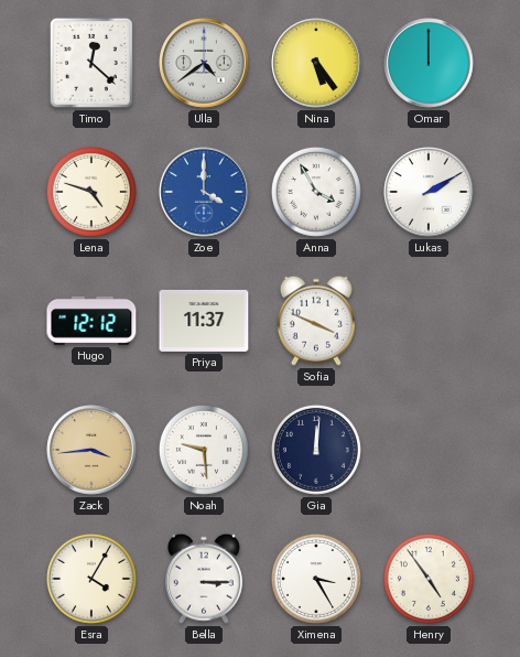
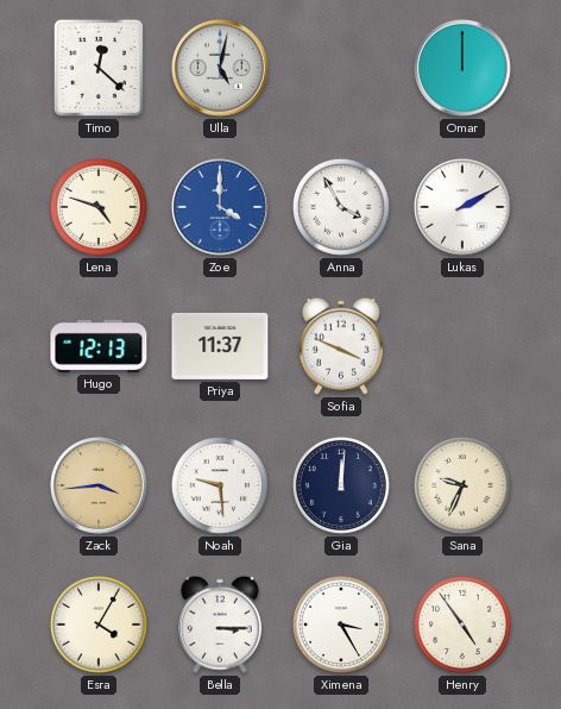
Ulla: 4:39 -> 5:02 (220, 68)
Nina: 5:24 -> none (316, 63)
Hugo: 12:12 -> 12:13 (99, 346)
Sana: none -> 9:34 (462, 485)
